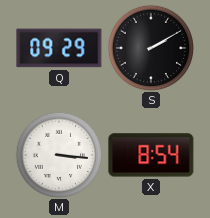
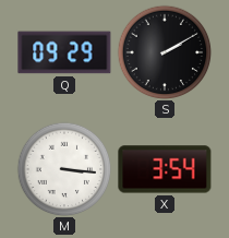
X: 8:54 -> 3:54 (165, 169)
